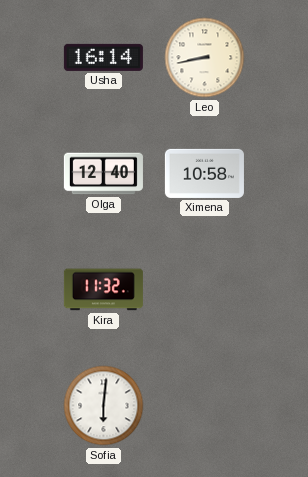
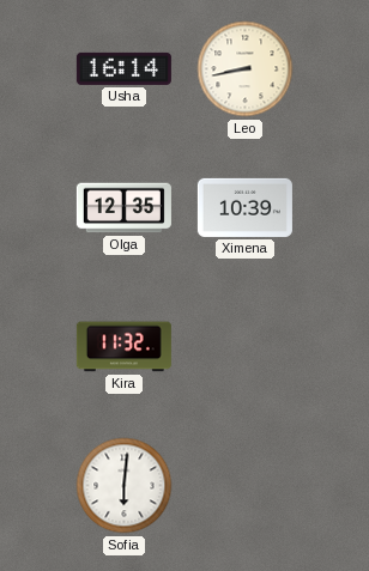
Olga: 12:40 -> 12:35 (123, 208)
Ximena: 10:58 -> 10:39 (244, 207)
